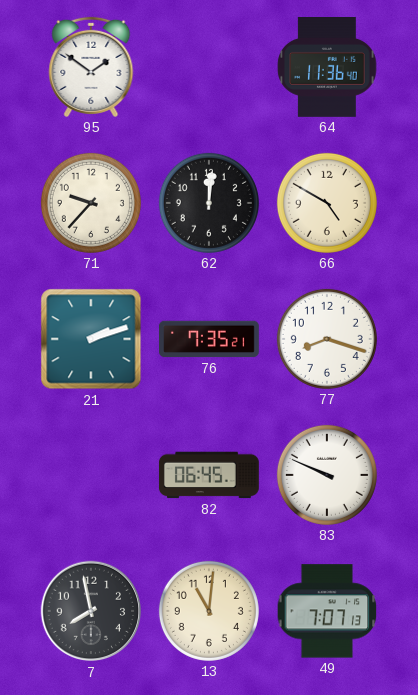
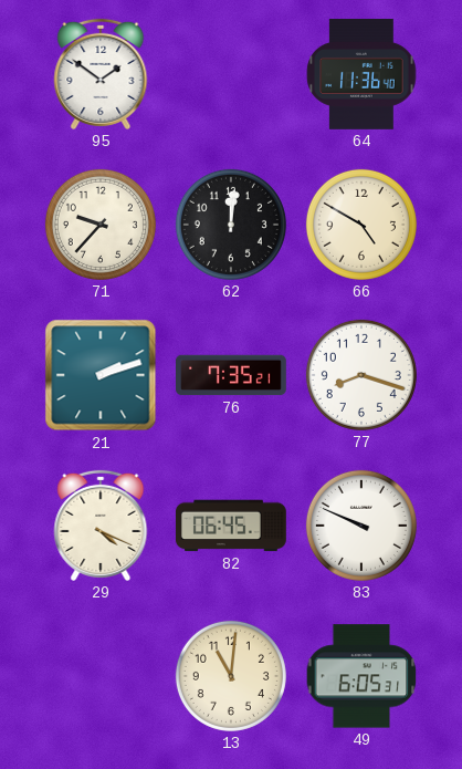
29: none -> 4:19 (101, 526)
7: 7:58 -> none (91, 611)
49: 7:07 -> 6:05 (361, 676)
